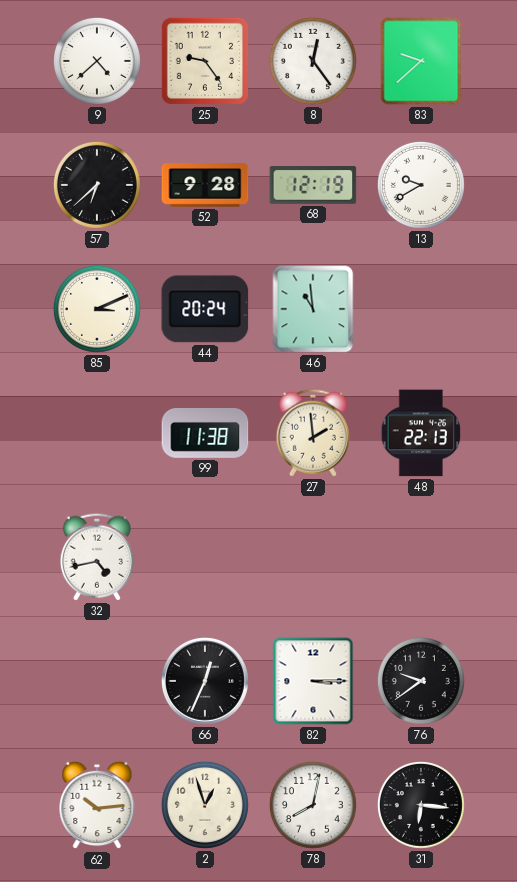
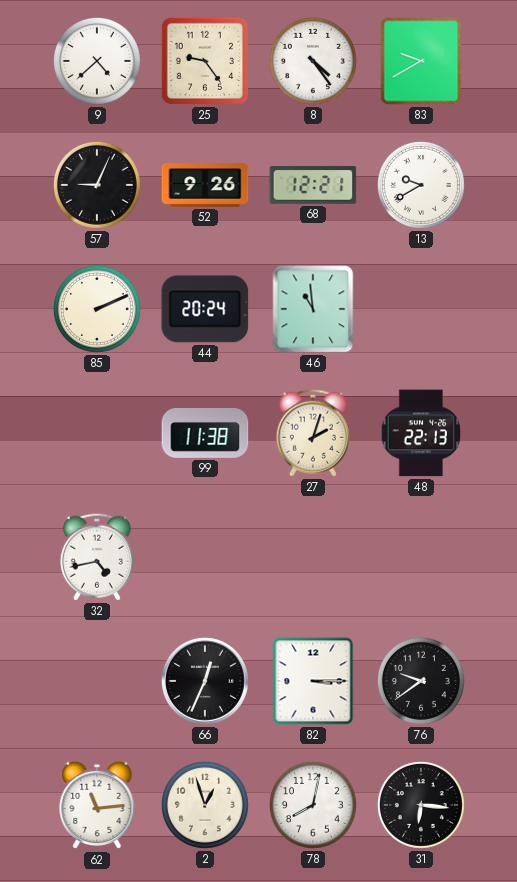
8: 12:24 -> 4:24 (313, 61)
83: 9:38 -> 9:40 (421, 61)
57: 6:38 -> 9:04 (97, 185)
52: 9:28 -> 9:26 (205, 185)
68: 12:19 -> 12:21 (313, 185)
85: 3:11 -> 2:11 (97, 309)
27: 1:59 -> 2:03 (313, 433)
62: 10:14 -> 11:14 (97, 805)
